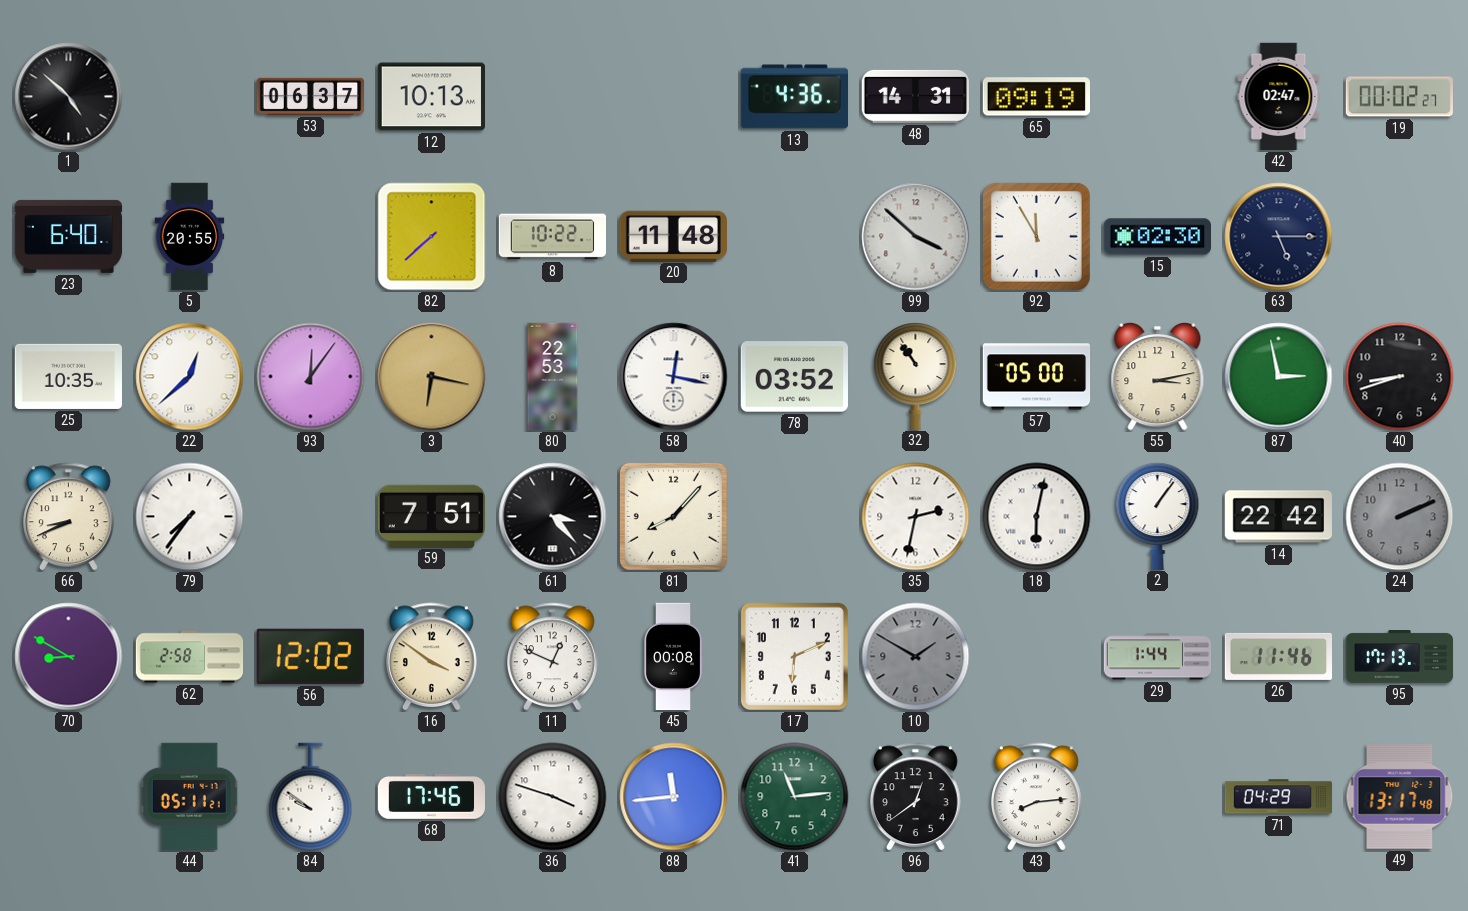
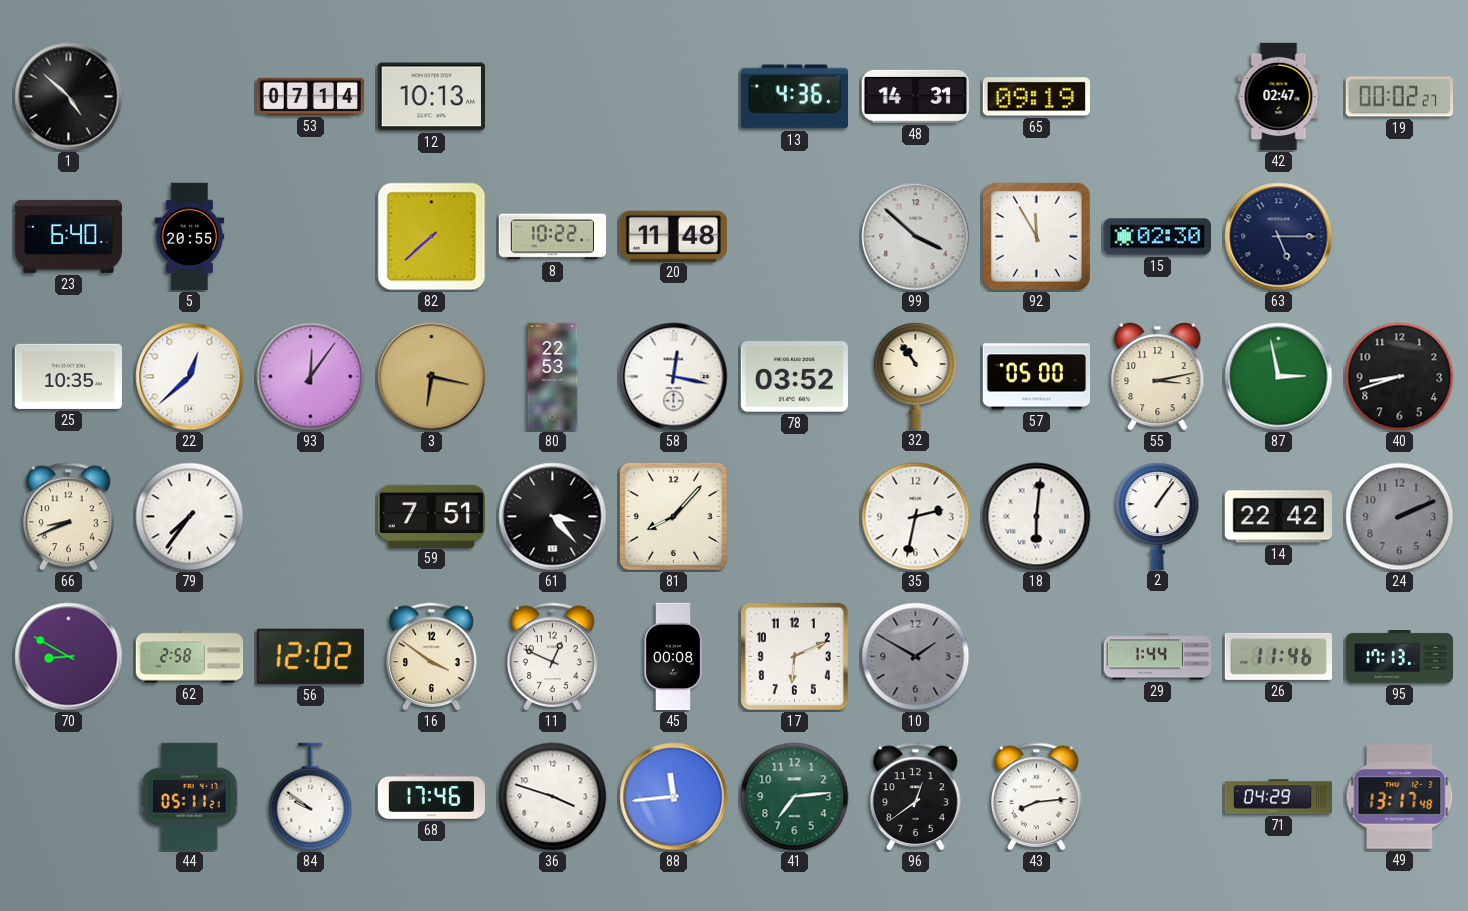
53: 06:37 -> 07:14 (311, 96)
18: 6:02 -> 6:01 (1037, 517)
41: 11:14 -> 7:14 (795, 797)
